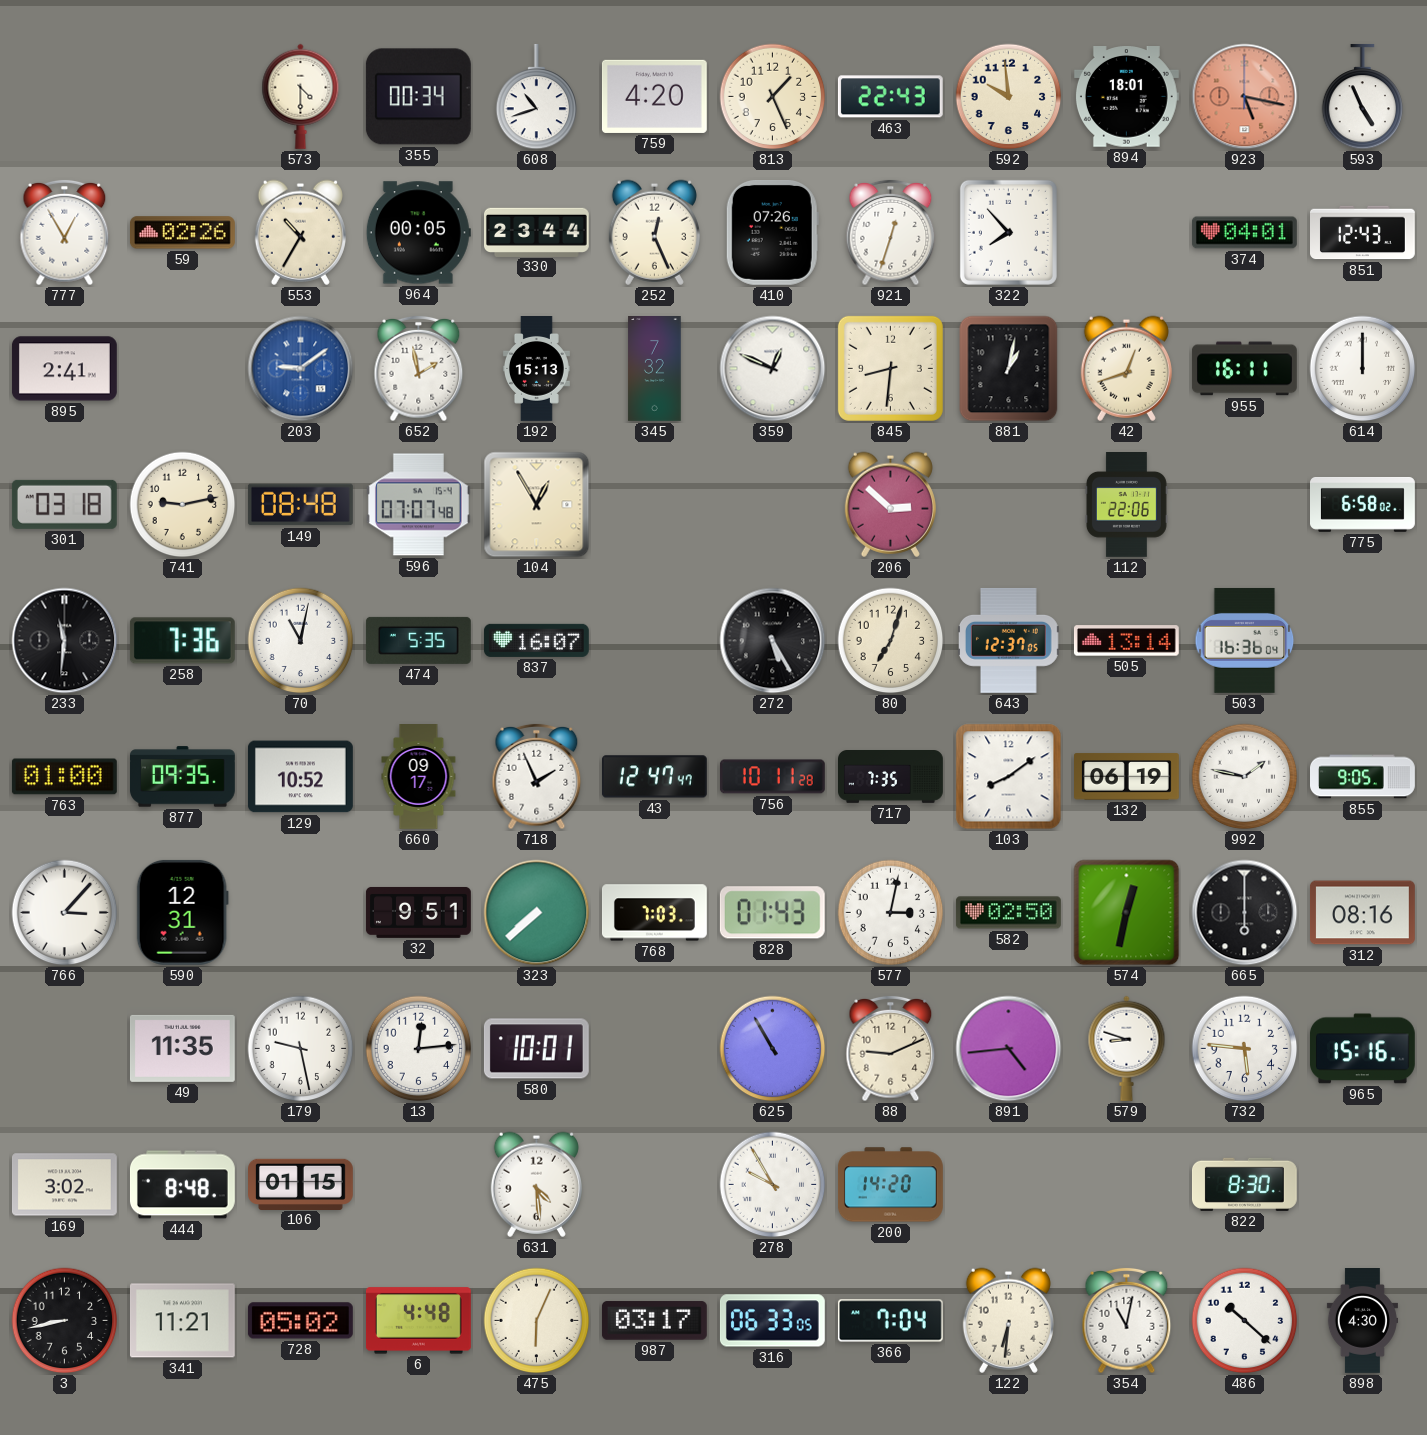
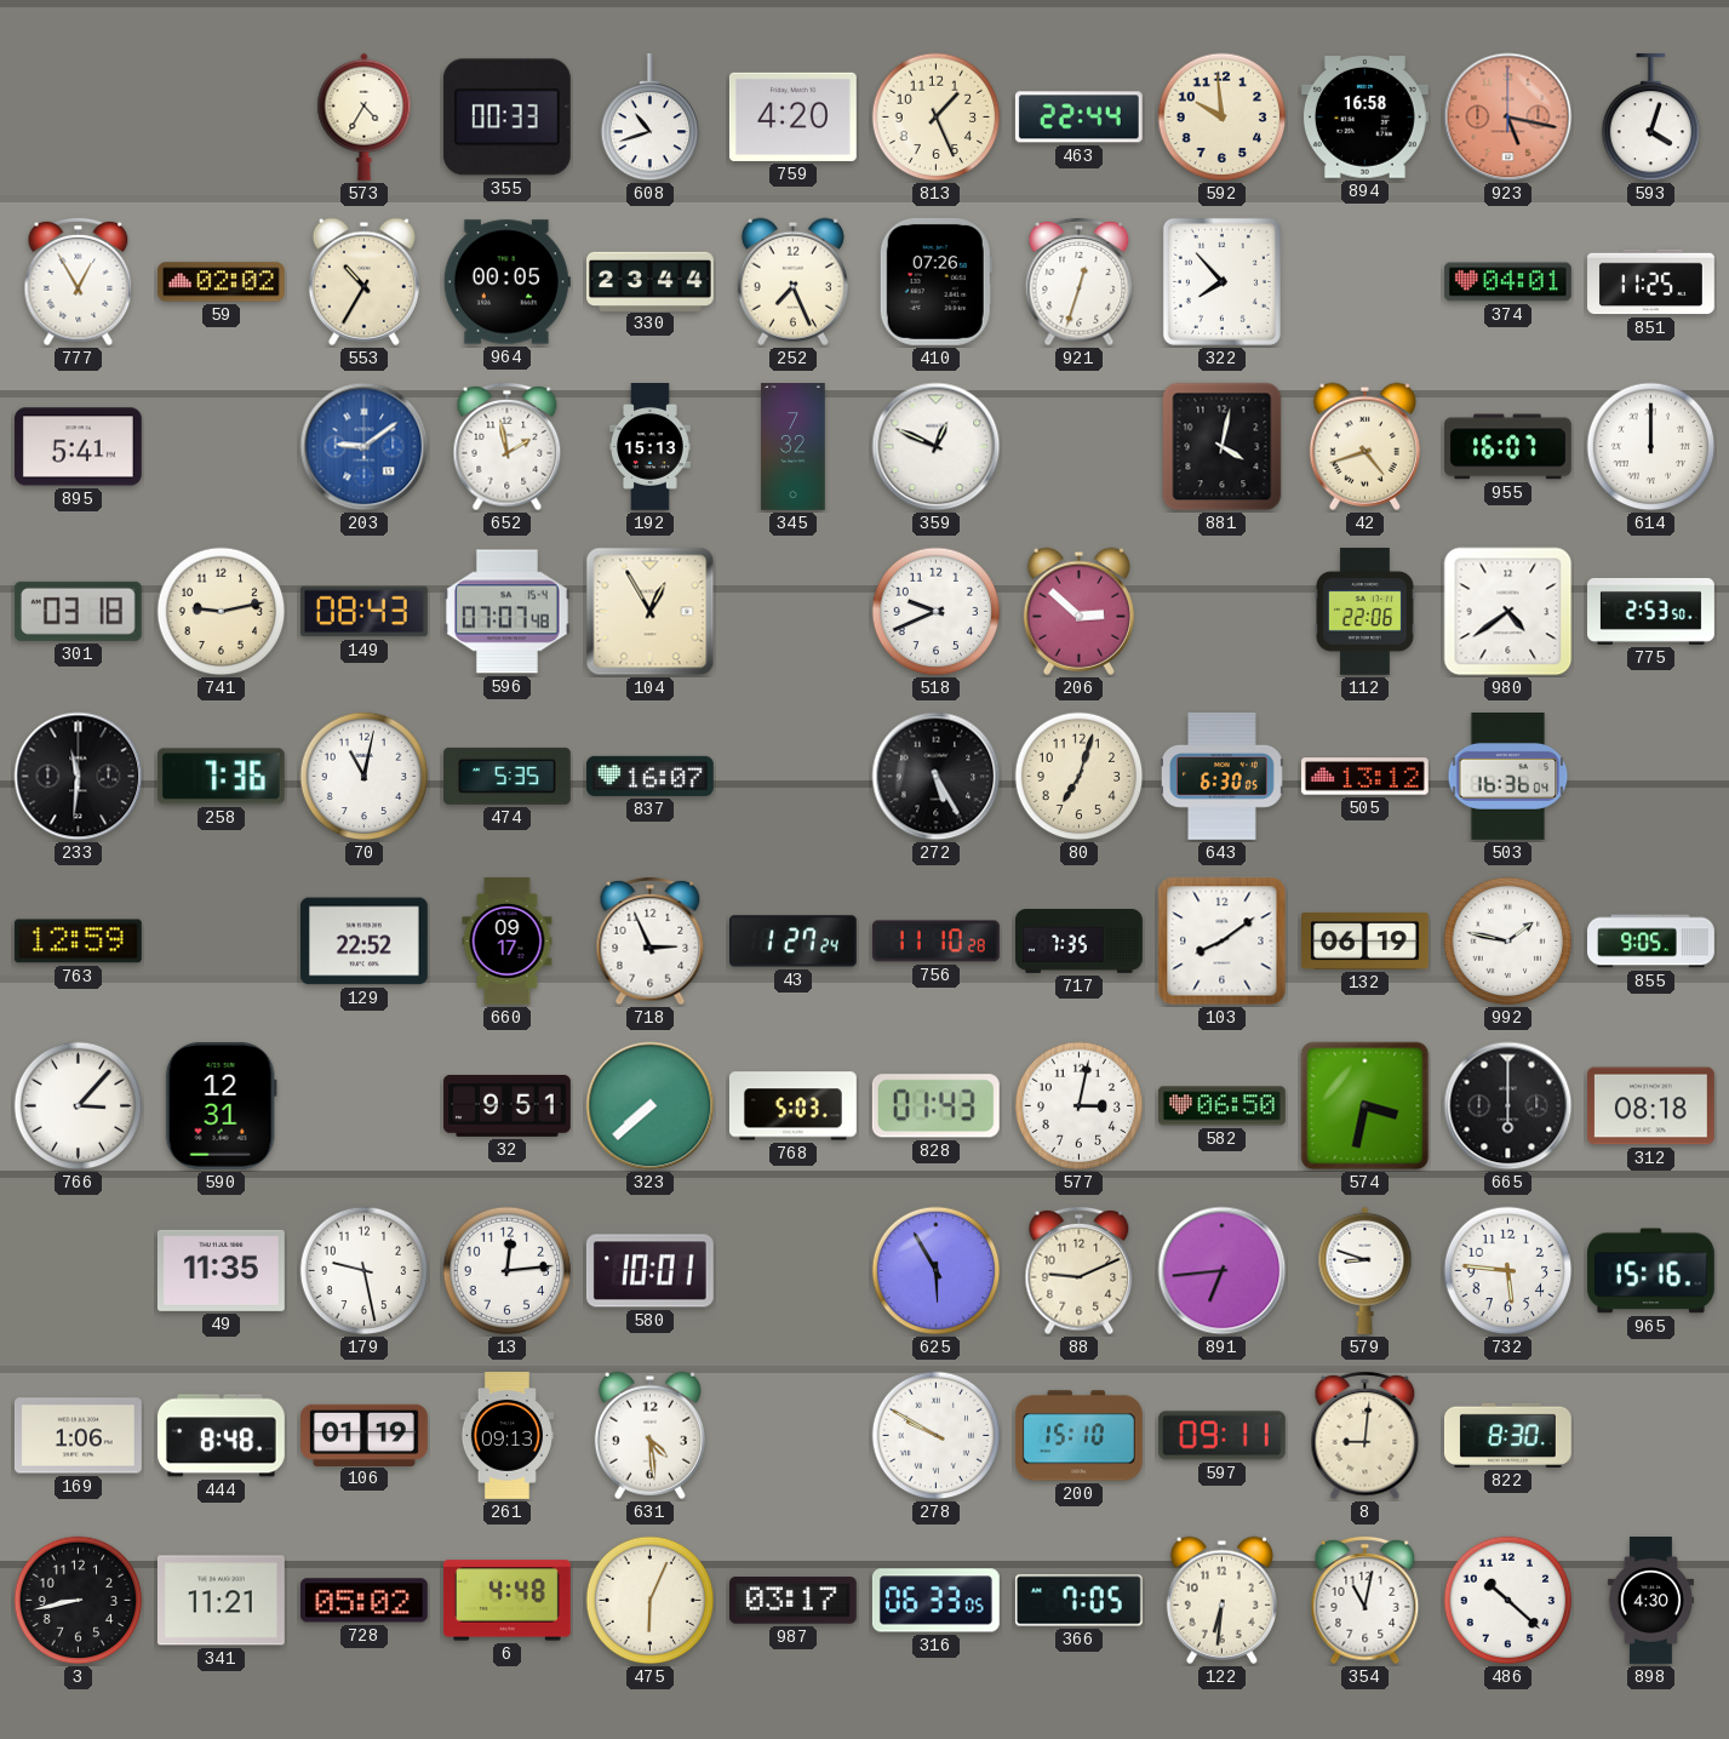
573: 4:30 -> 4:35 (365, 116)
355: 00:34 -> 00:33 (506, 118)
463: 22:43 -> 22:44 (1078, 118)
894: 18:01 -> 16:58 (1364, 118)
593: 4:56 -> 4:03 (1651, 118)
59: 02:26 -> 02:02 (221, 282)
252: 12:26 -> 7:26 (792, 281)
851: 12:43 -> 11:25 (1651, 282)
895: 2:41 -> 5:41 (78, 447)
845: 8:31 -> none (890, 368)
881: 1:02 -> 4:02 (1223, 447)
42: 12:42 -> 4:42 (1364, 446)
955: 16:11 -> 16:07 (1507, 447)
149: 08:48 -> 08:43 (363, 612)
518: none -> 9:41 (937, 612)
980: none -> 4:39 (1508, 612)
775: 6:58 -> 2:53 (1651, 611)
643: 12:37 -> 6:30 (1221, 776)
505: 13:14 -> 13:12 (1364, 777)
763: 01:00 -> 12:59 (78, 942)
877: 09:35 -> none (182, 777)
129: 10:52 -> 22:52 (363, 942)
718: 1:56 -> 2:56 (651, 942)
43: 12:47 -> 1:27 (792, 942)
756: 10:11 -> 11:10 (935, 942)
768: 7:03 -> 5:03 (792, 1106)
582: 02:50 -> 06:50 (1221, 1106)
574: 12:32 -> 3:32 (1366, 1106)
312: 08:16 -> 08:18 (1650, 1106)
625: 10:55 -> 5:55 (937, 1271)
891: 4:44 -> 6:44 (1223, 1271)
169: 3:02 -> 1:06 (78, 1436)
106: 01:15 -> 01:19 (365, 1435)
261: none -> 09:13 (506, 1436)
278: 9:55 -> 9:50 (937, 1436)
200: 14:20 -> 15:10 (1080, 1436)
597: none -> 09:11 (1221, 1436)
8: none -> 9:01 (1366, 1436)
366: 7:04 -> 7:05 (1078, 1601)
